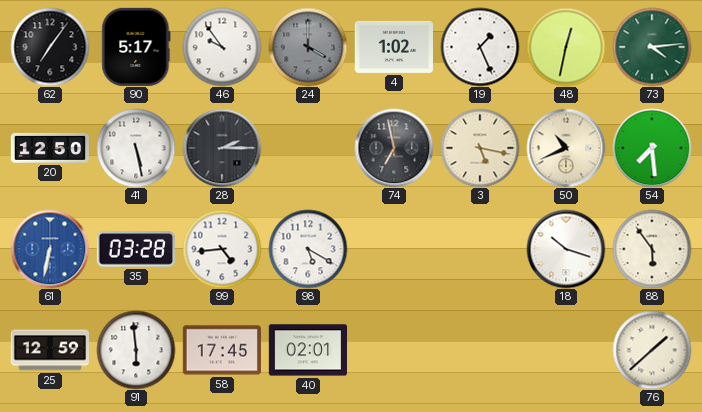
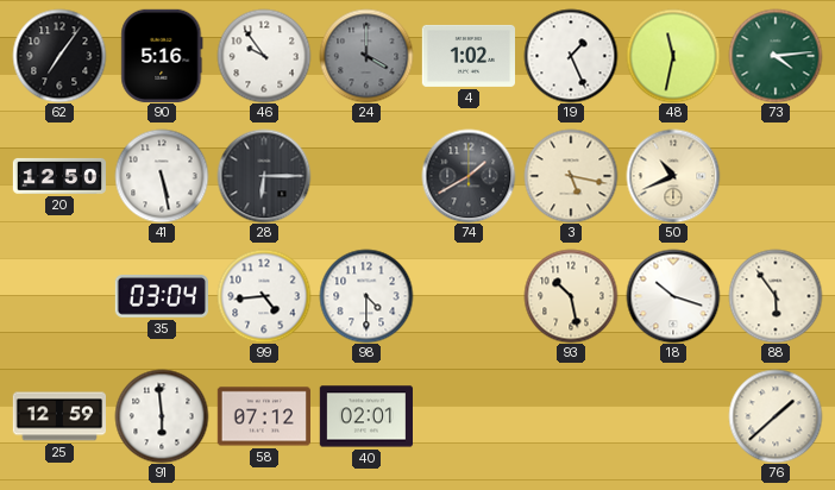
90: 5:17 -> 5:16 (162, 56)
48: 12:32 -> 11:32 (673, 56)
28: 2:15 -> 6:15 (264, 176)
74: 6:58 -> 1:40 (469, 176)
54: 7:29 -> none (652, 148)
61: 6:32 -> none (50, 249)
35: 03:28 -> 03:04 (162, 297)
98: 5:20 -> 4:30 (366, 296)
93: none -> 10:28 (571, 296)
58: 17:45 -> 07:12 (263, 416)
